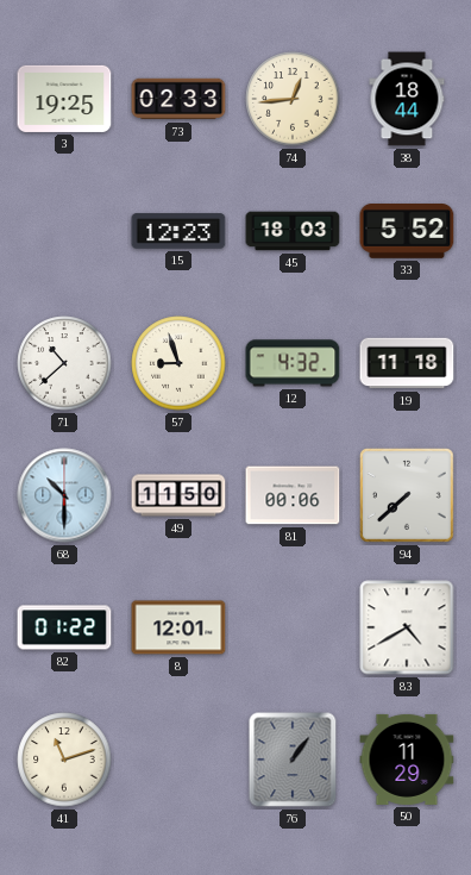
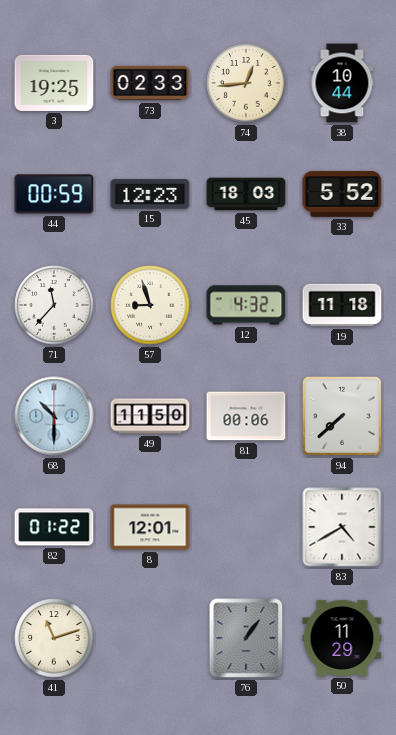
38: 18:44 -> 10:44 (342, 83)
44: none -> 00:59 (54, 194)
71: 10:38 -> 11:37 (54, 305)
